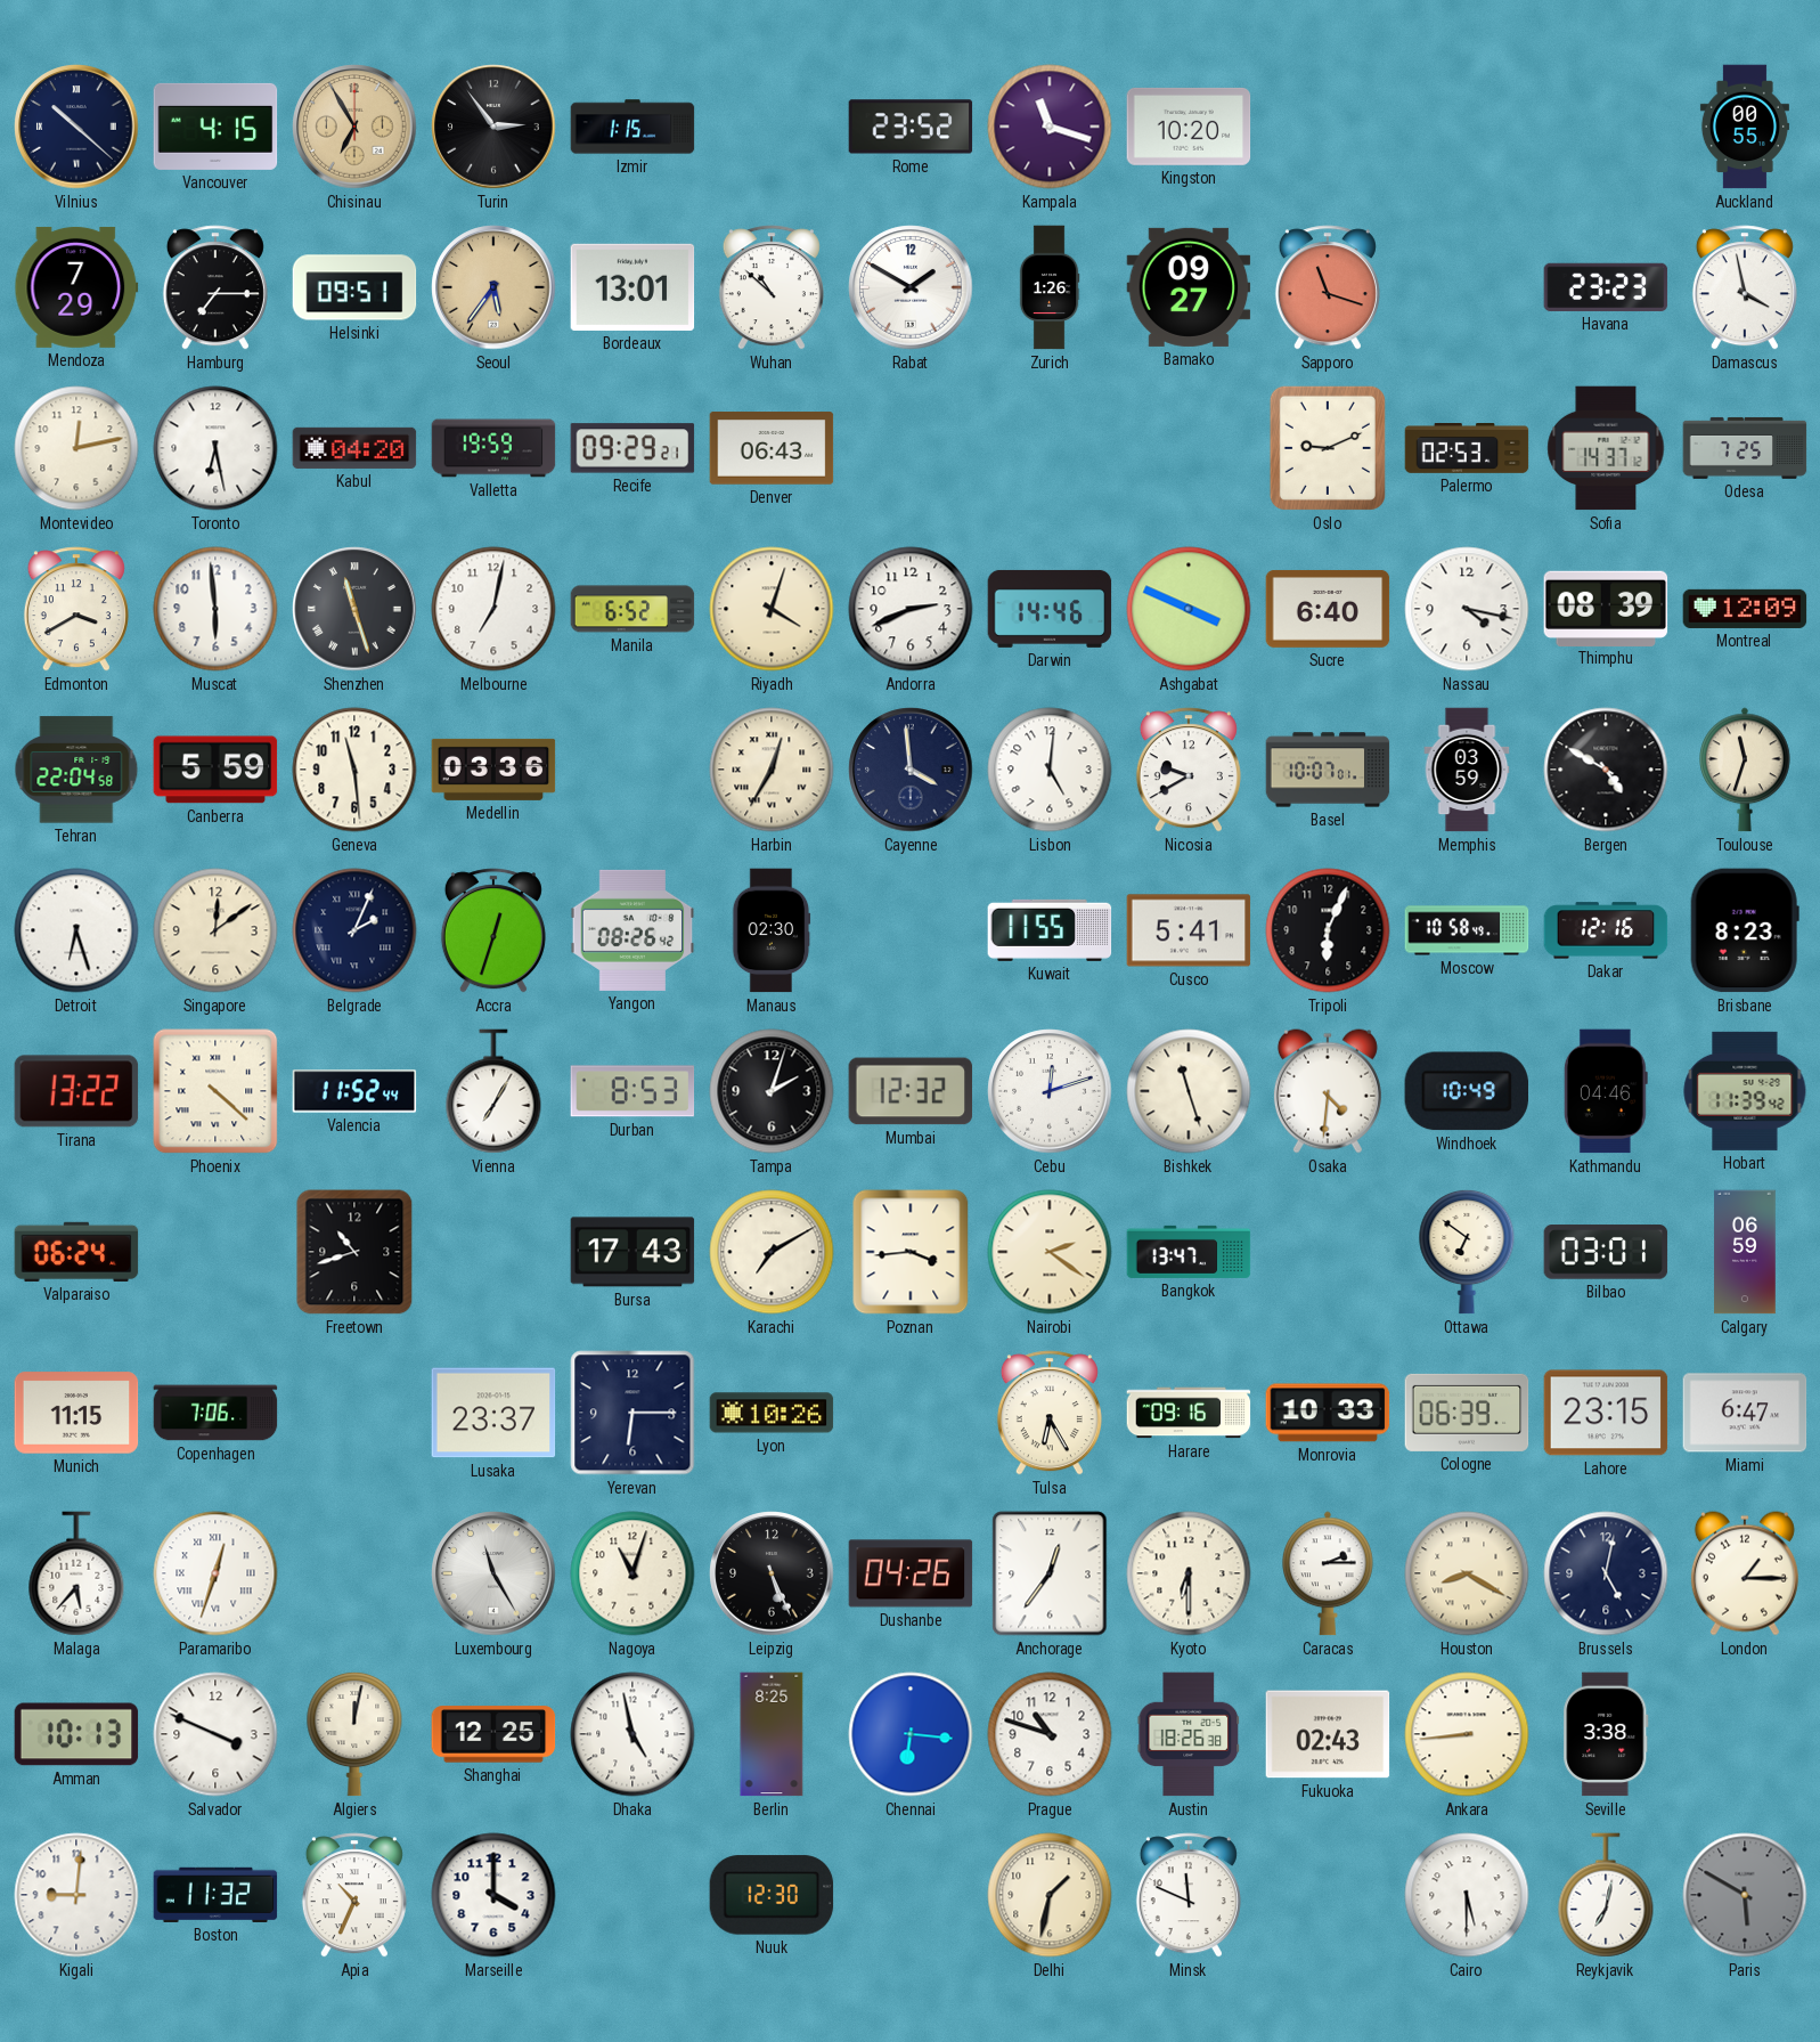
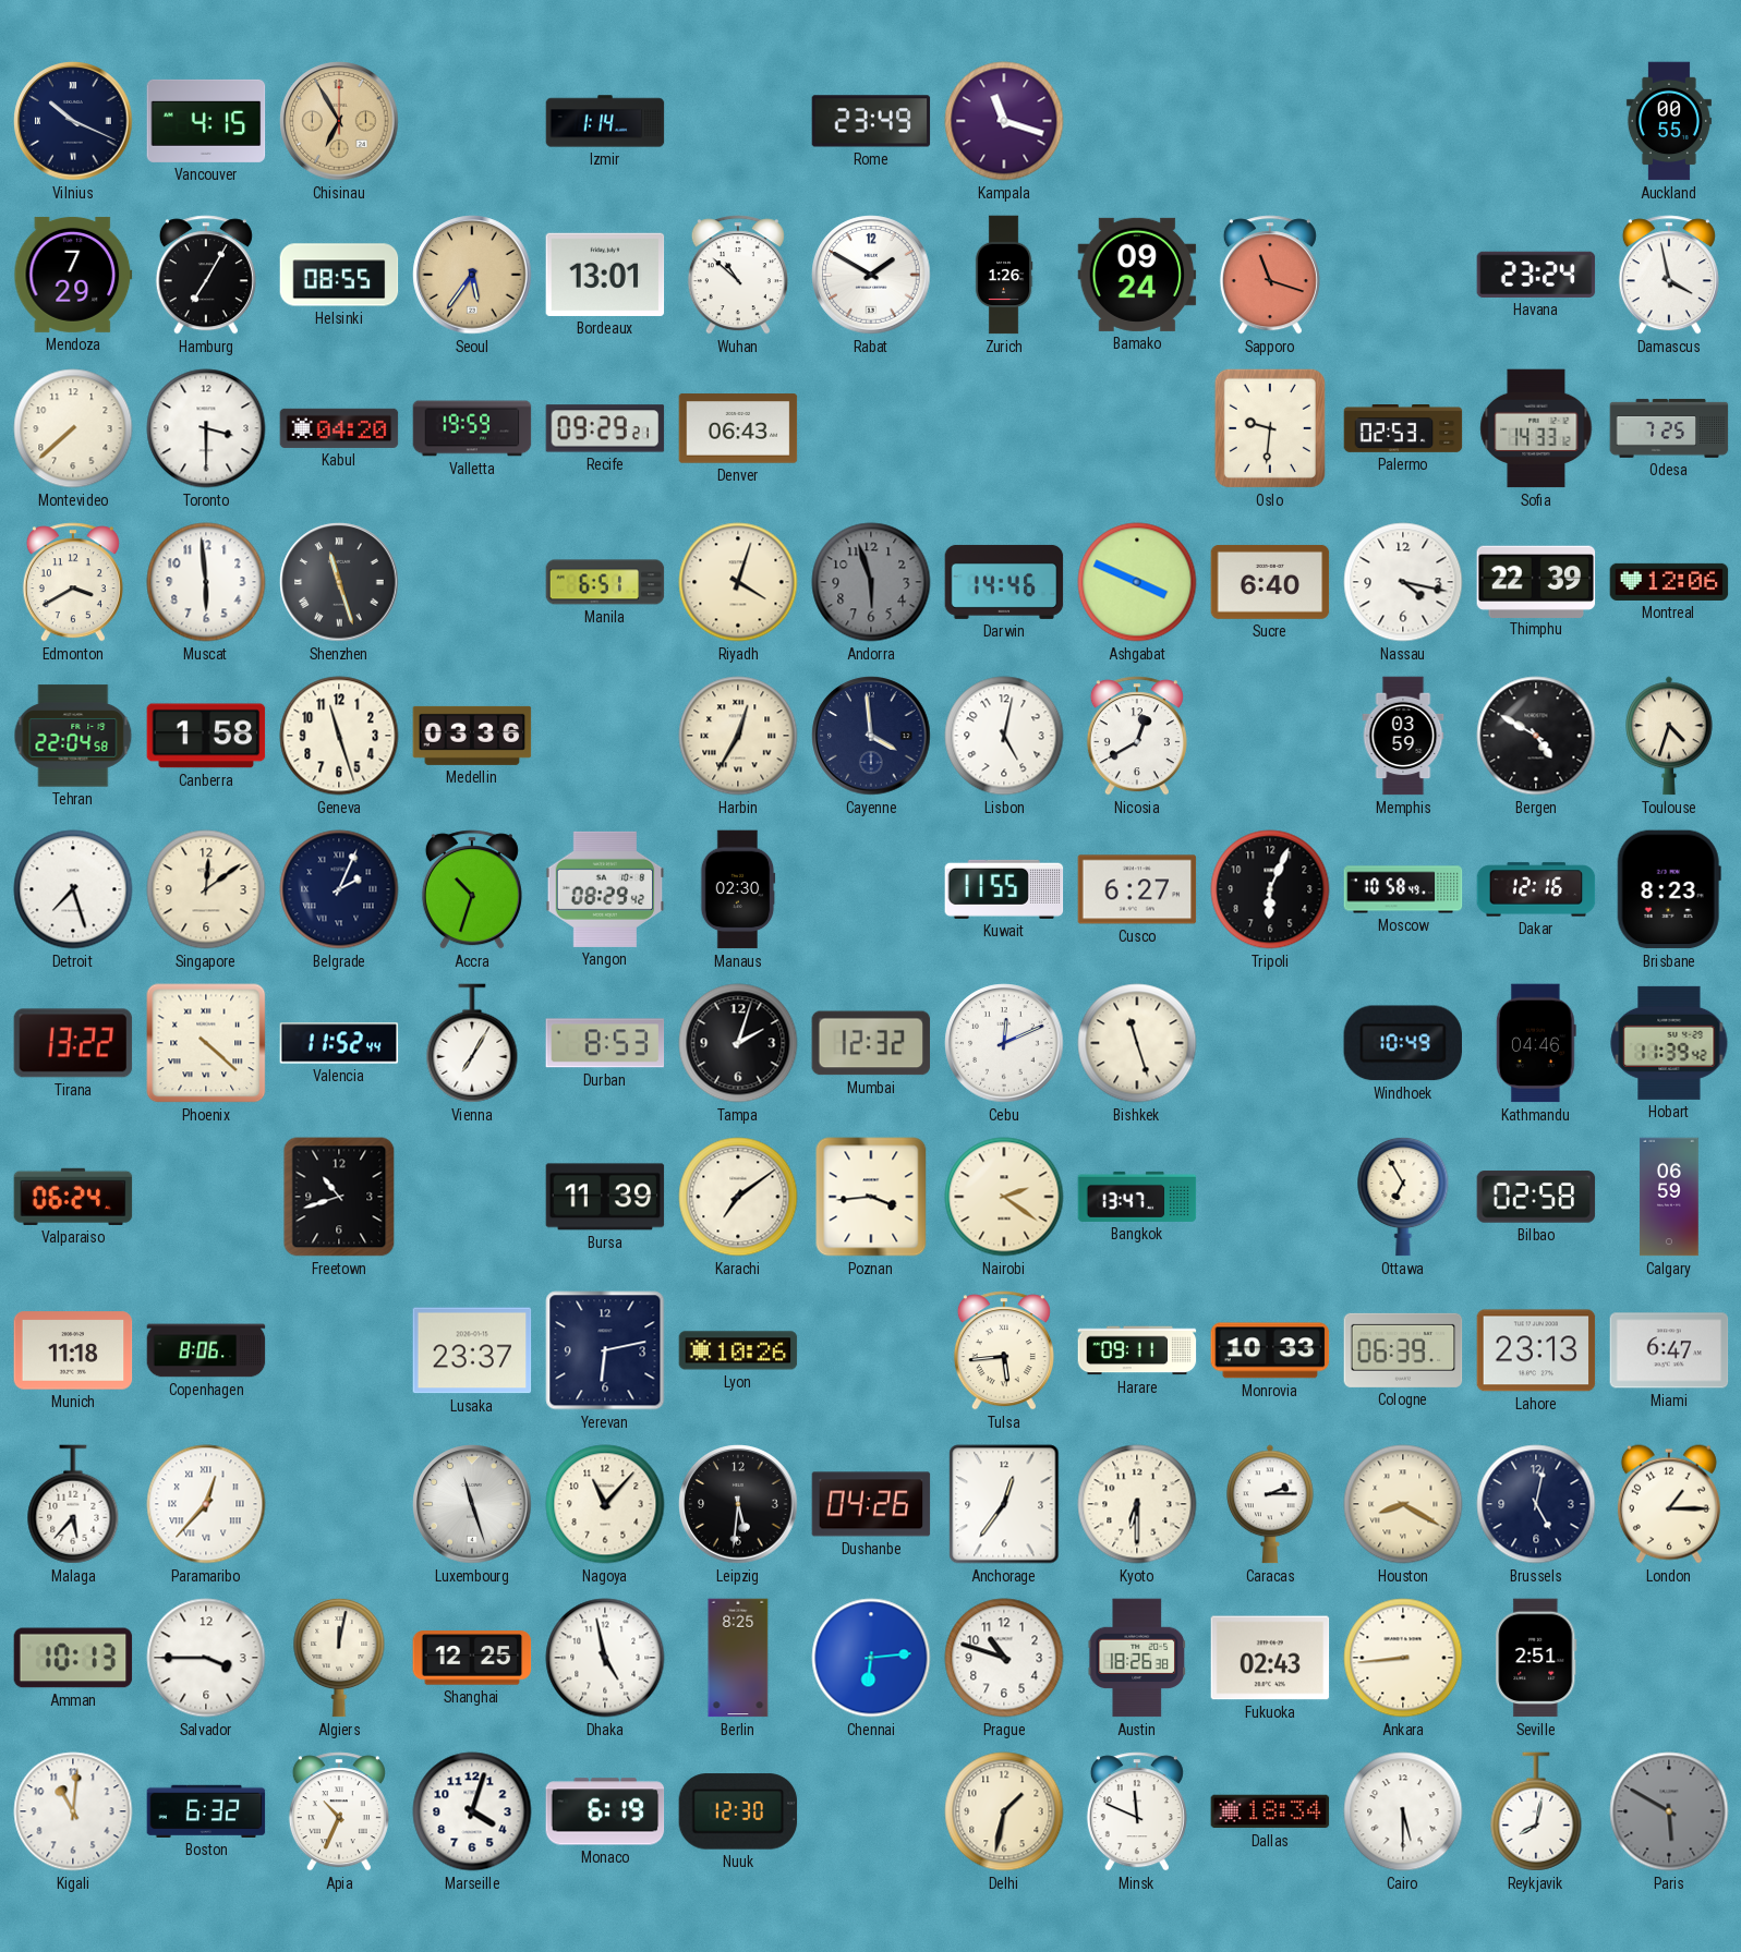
Vilnius: 10:22 -> 10:19 (73, 121)
Turin: 2:54 -> none (493, 127)
Izmir: 1:15 -> 1:14 (605, 121)
Rome: 23:52 -> 23:49 (871, 121)
Kingston: 10:20 -> none (1189, 127)
Hamburg: 7:15 -> 7:05 (206, 275)
Helsinki: 09:51 -> 08:55 (339, 275)
Bamako: 09:27 -> 09:24 (1137, 275)
Havana: 23:23 -> 23:24 (1536, 275)
Montevideo: 12:13 -> 7:38 (73, 428)
Toronto: 6:28 -> 3:30 (206, 428)
Oslo: 9:11 -> 9:31 (1270, 428)
Sofia: 14:37 -> 14:33 (1536, 428)
Melbourne: 7:02 -> none (493, 609)
Manila: 6:52 -> 6:51 (605, 582)
Andorra: 2:41 -> 5:57 (871, 582)
Andorra dial: white -> grey (871, 582)
Thimphu: 08:39 -> 22:39 (1536, 581)
Montreal: 12:09 -> 12:06 (1669, 582)
Canberra: 5:59 -> 1:58 (206, 736)
Geneva: 11:29 -> 11:27 (339, 736)
Lisbon: 5:01 -> 5:02 (1004, 736)
Nicosia: 9:40 -> 12:40 (1137, 736)
Basel: 10:07 -> none (1328, 770)
Toulouse: 11:33 -> 4:33 (1670, 736)
Detroit: 6:27 -> 7:27 (73, 889)
Accra: 12:33 -> 10:33 (472, 889)
Yangon: 08:26 -> 08:29 (605, 889)
Cusco: 5:41 -> 6:27 (1137, 889)
Cebu: 12:12 -> 12:11 (1004, 1043)
Osaka: 4:31 -> none (1328, 1091)
Bursa: 17:43 -> 11:39 (605, 1197)
Karachi: 7:10 -> 7:09 (738, 1197)
Ottawa: 6:51 -> 6:55 (1403, 1197)
Bilbao: 03:01 -> 02:58 (1536, 1197)
Munich: 11:15 -> 11:18 (73, 1350)
Copenhagen: 7:06 -> 8:06 (206, 1350)
Yerevan: 6:15 -> 6:13 (605, 1350)
Tulsa: 6:25 -> 5:44 (1004, 1350)
Harare: 09:16 -> 09:11 (1137, 1350)
Lahore: 23:15 -> 23:13 (1536, 1350)
Paramaribo: 12:33 -> 12:37 (206, 1504)
Luxembourg: 11:25 -> 11:27 (472, 1504)
Nagoya: 11:03 -> 11:07 (605, 1504)
Leipzig: 5:26 -> 5:31 (738, 1504)
Salvador: 3:49 -> 3:45 (206, 1658)
Chennai: 6:16 -> 6:14 (871, 1658)
Seville: 3:38 -> 2:51 (1536, 1658)
Kigali: 9:01 -> 11:01 (73, 1811)
Boston: 11:32 -> 6:32 (206, 1811)
Marseille: 4:00 -> 4:03 (472, 1811)
Monaco: none -> 6:19 (605, 1811)
Dallas: none -> 18:34 (1270, 1811)
Reykjavik: 7:02 -> 8:02 (1536, 1811)
